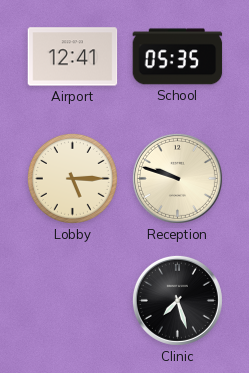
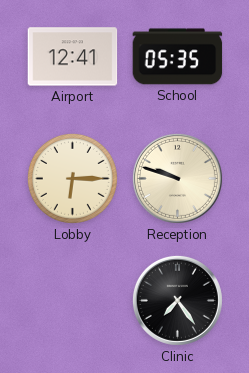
Lobby: 5:15 -> 6:15 (72, 178)
Clinic: 7:27 -> 7:24 (177, 300)
